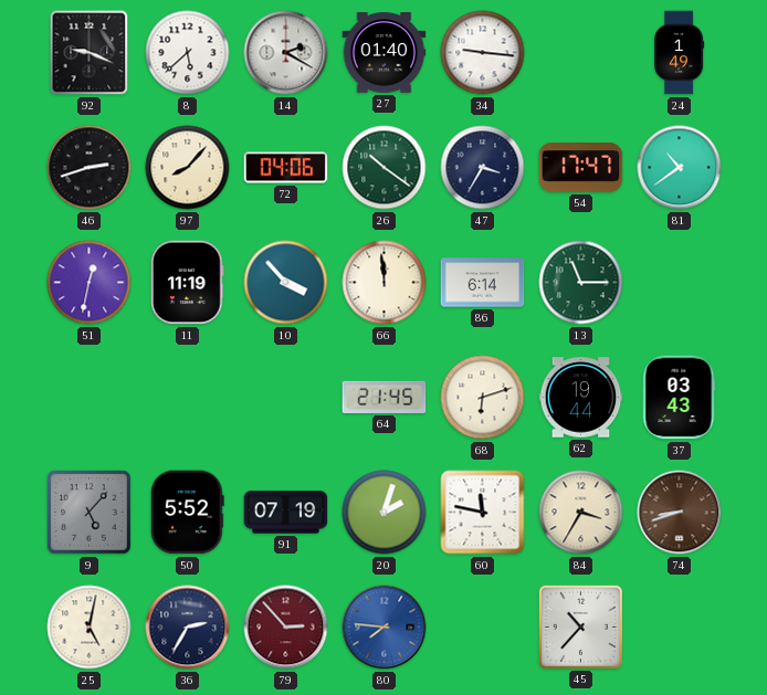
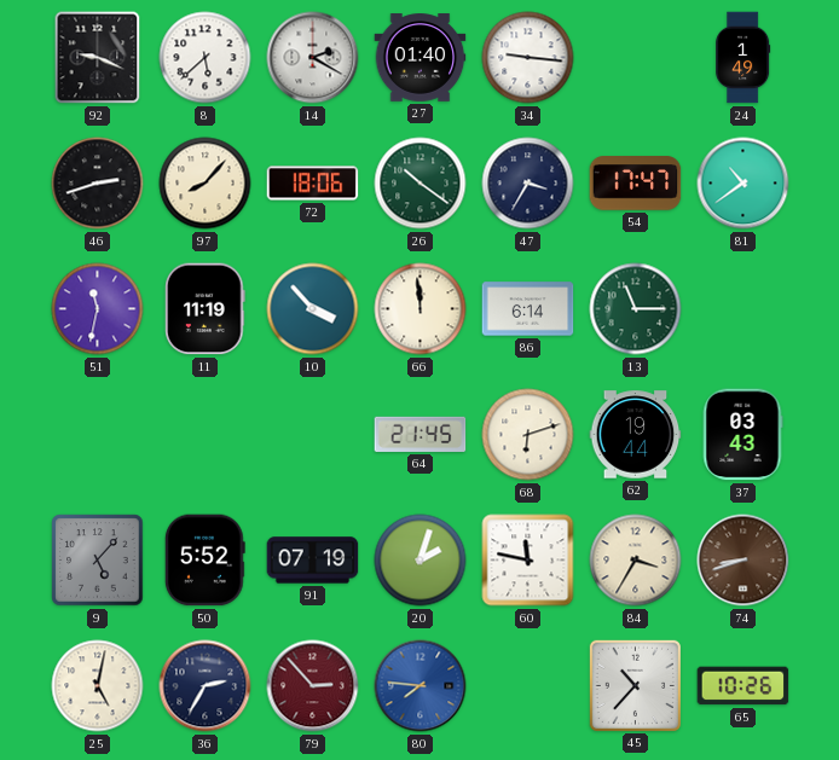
72: 04:06 -> 18:06 (313, 184)
51: 12:32 -> 11:32 (98, 309)
65: none -> 10:26 (743, 686)
